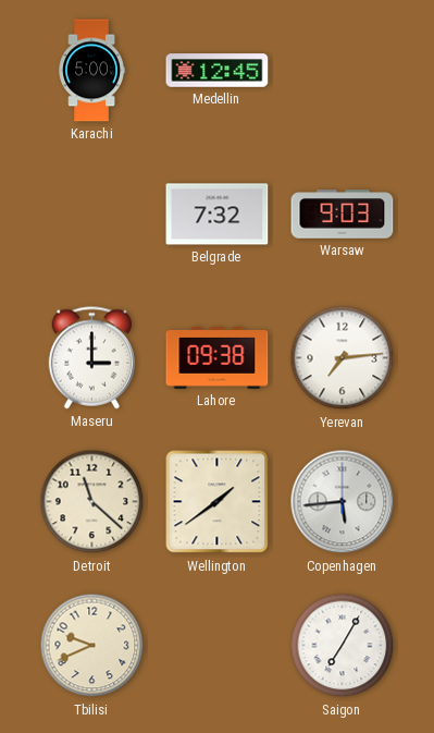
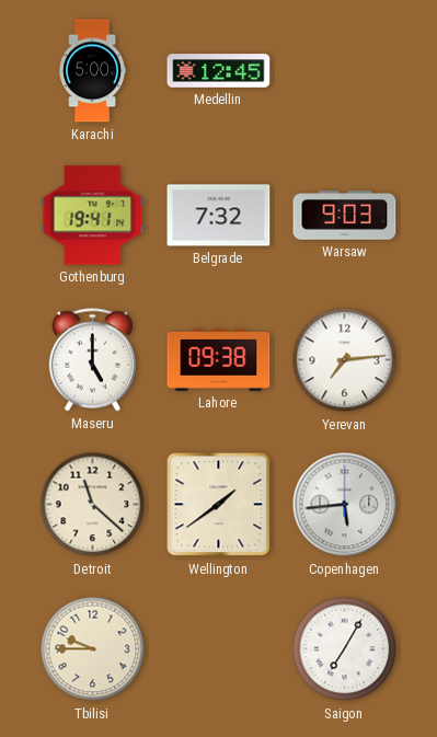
Gothenburg: none -> 19:41 (93, 216)
Maseru: 3:00 -> 5:00 (92, 360)
Tbilisi: 9:41 -> 9:45 (93, 649)
